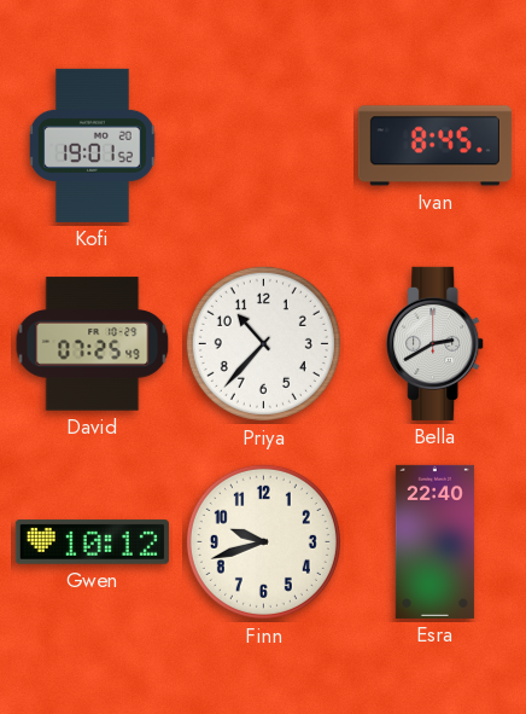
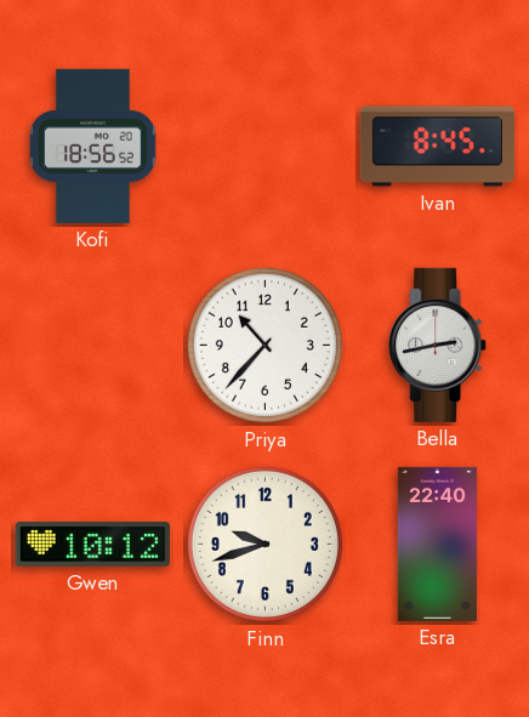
Kofi: 19:01 -> 18:56 (92, 146)
David: 07:25 -> none (93, 344)
Bella: 2:40 -> 2:43 (438, 345)
